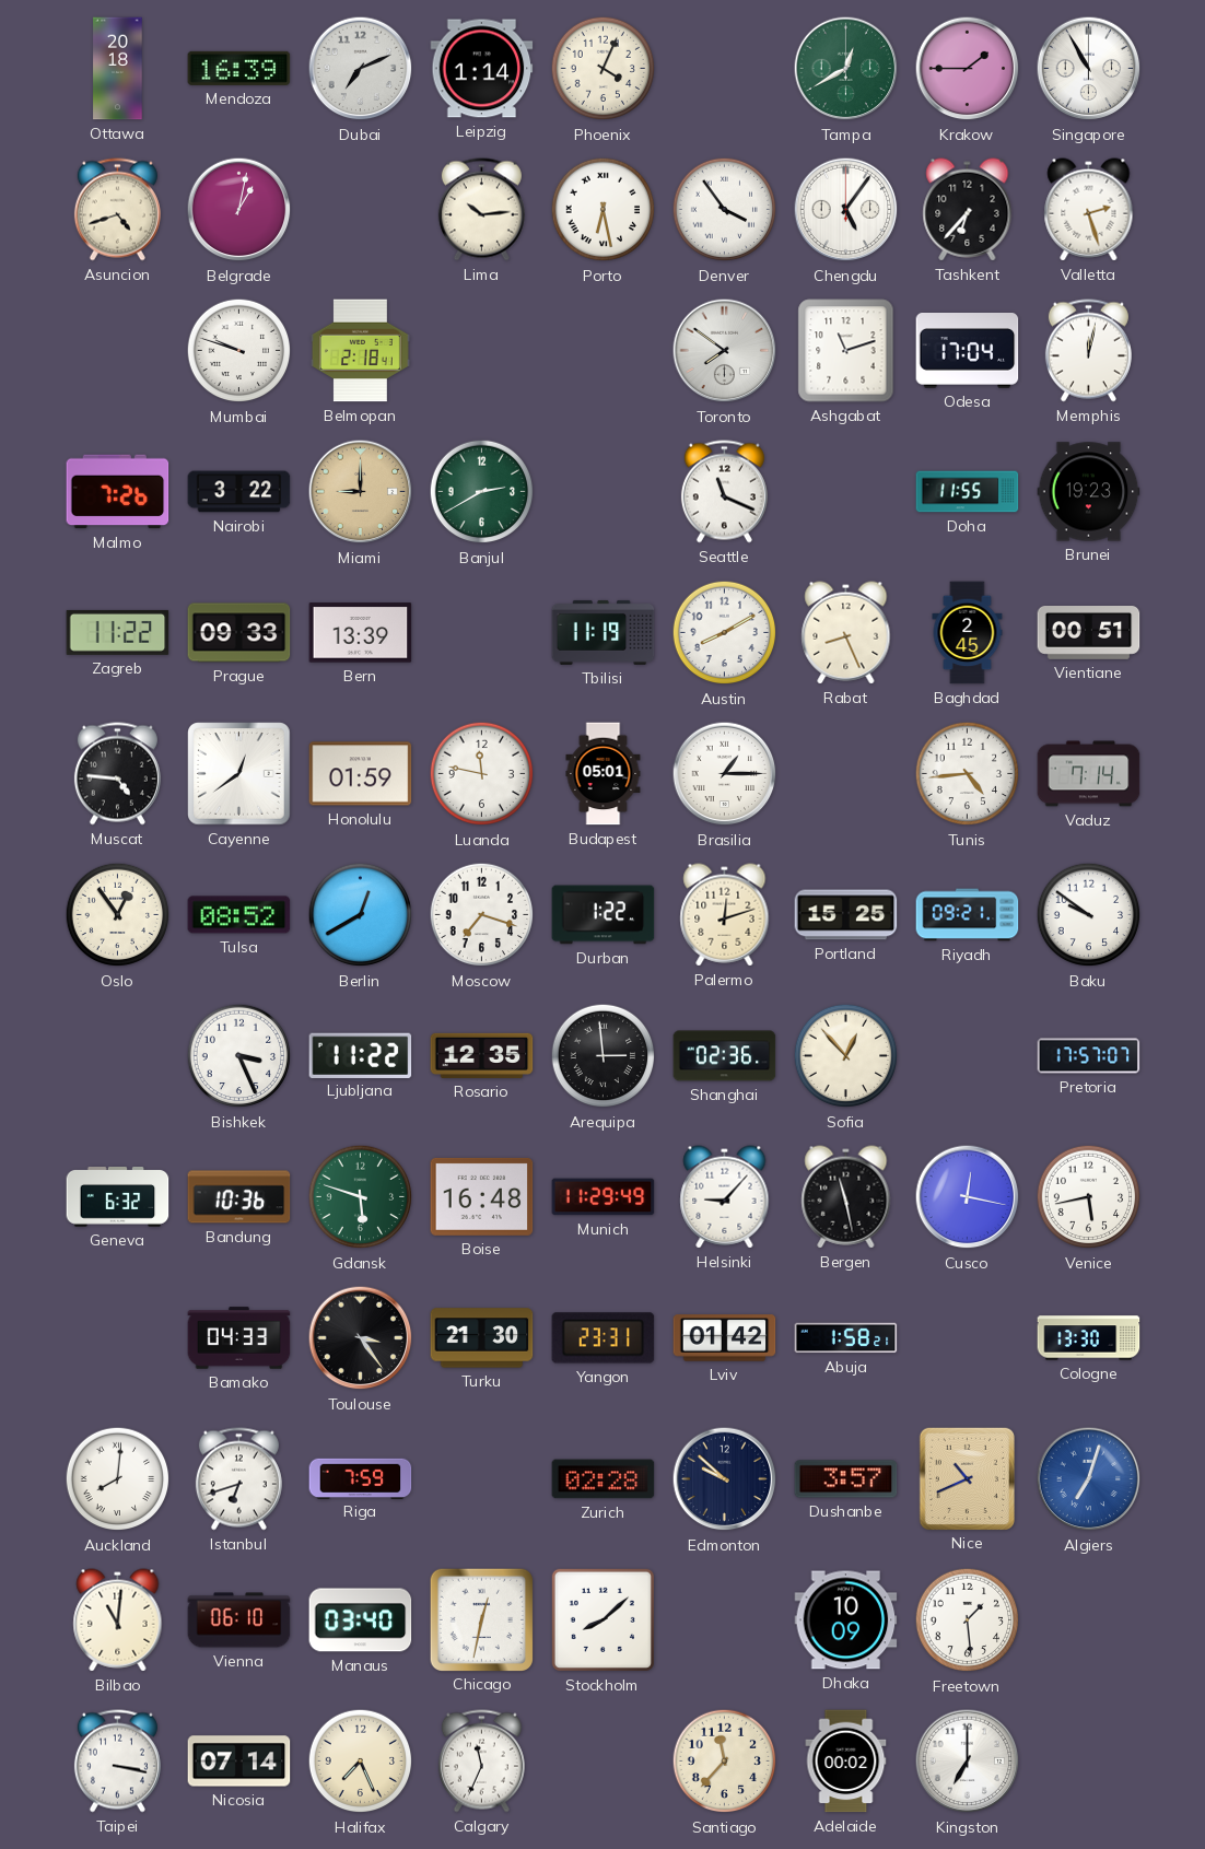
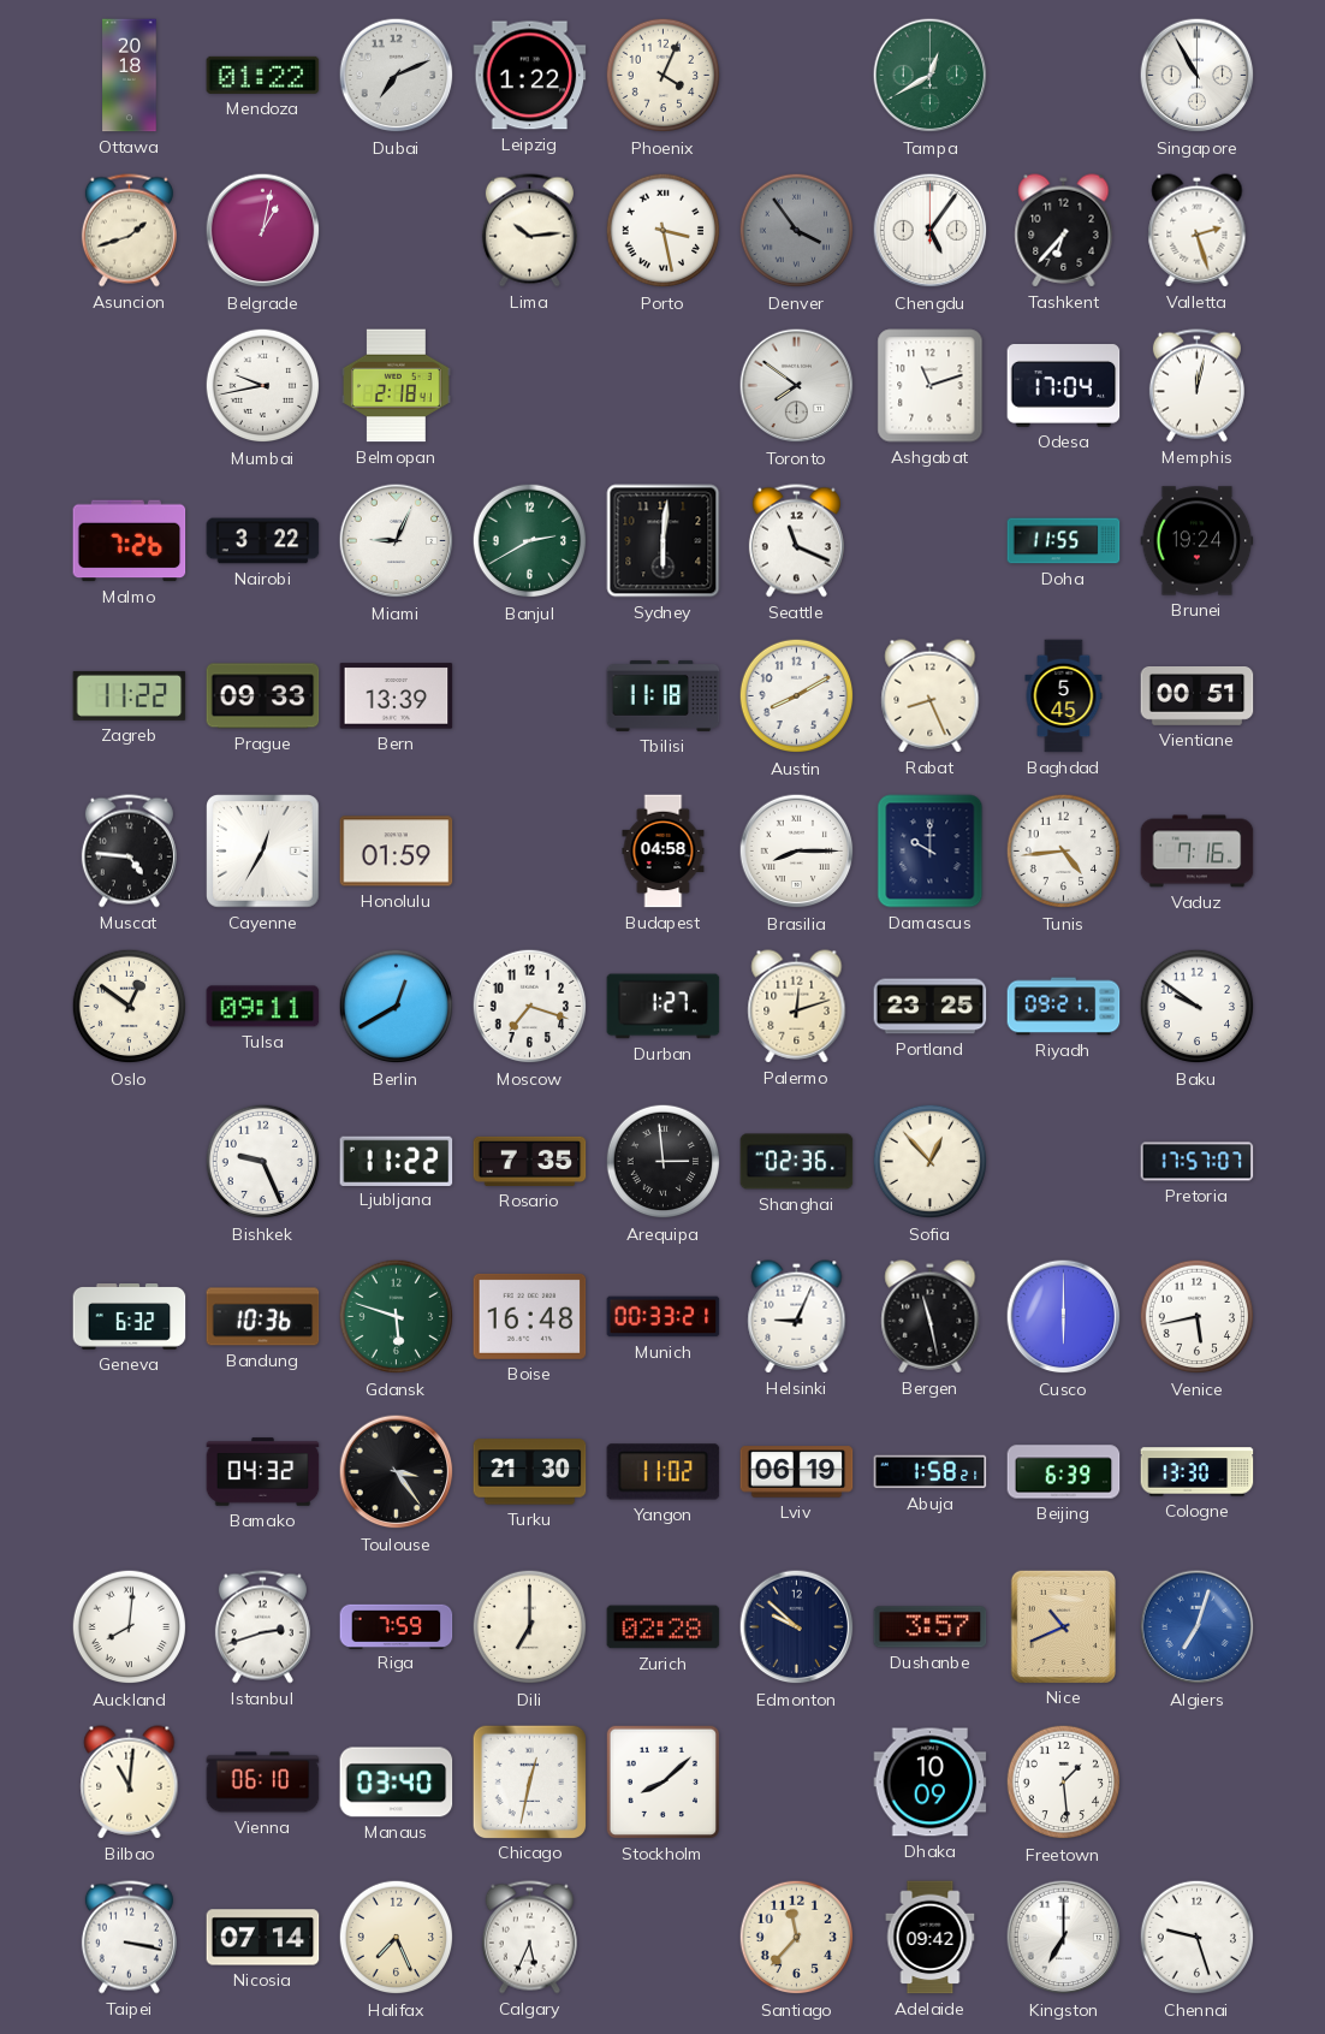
Mendoza: 16:39 -> 01:22 (263, 75)
Leipzig: 1:14 -> 1:22 (530, 76)
Krakow: 1:45 -> none (968, 69)
Asuncion: 4:42 -> 1:42 (129, 231)
Porto: 6:28 -> 3:28 (664, 231)
Denver dial: white -> grey (797, 231)
Mumbai: 9:48 -> 9:43 (263, 386)
Miami: 9:00 -> 9:04 (397, 541)
Miami dial: champagne -> white (397, 541)
Sydney: none -> 6:01 (664, 541)
Brunei: 19:23 -> 19:24 (1198, 541)
Tbilisi: 11:19 -> 11:18 (664, 695)
Baghdad: 2:45 -> 5:45 (1064, 696)
Cayenne: 12:39 -> 12:35 (263, 852)
Luanda: 11:47 -> none (482, 774)
Budapest: 05:01 -> 04:58 (664, 852)
Brasilia: 1:15 -> 8:15 (797, 852)
Damascus: none -> 10:00 (931, 852)
Vaduz: 7:14 -> 7:16 (1198, 852)
Oslo: 12:54 -> 12:51 (130, 1007)
Tulsa: 08:52 -> 09:11 (263, 1007)
Durban: 1:22 -> 1:27 (664, 1007)
Portland: 15:25 -> 23:25 (931, 1007)
Bishkek: 3:26 -> 9:26 (263, 1162)
Rosario: 12:35 -> 7:35 (530, 1161)
Munich: 11:29 -> 00:33 (664, 1317)
Helsinki: 9:07 -> 9:04 (797, 1317)
Cusco: 12:17 -> 6:00 (1064, 1317)
Bamako: 04:33 -> 04:32 (263, 1472)
Yangon: 23:31 -> 11:02 (664, 1472)
Lviv: 01:42 -> 06:19 (797, 1472)
Beijing: none -> 6:39 (1064, 1472)
Istanbul: 6:42 -> 2:42 (262, 1627)
Dili: none -> 7:00 (530, 1627)
Calgary: 11:34 -> 5:34 (529, 1938)
Adelaide: 00:02 -> 09:42 (931, 1938)
Chennai: none -> 9:27 (1198, 1938)
